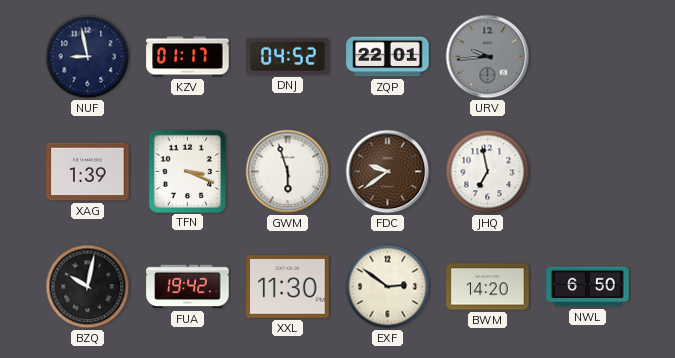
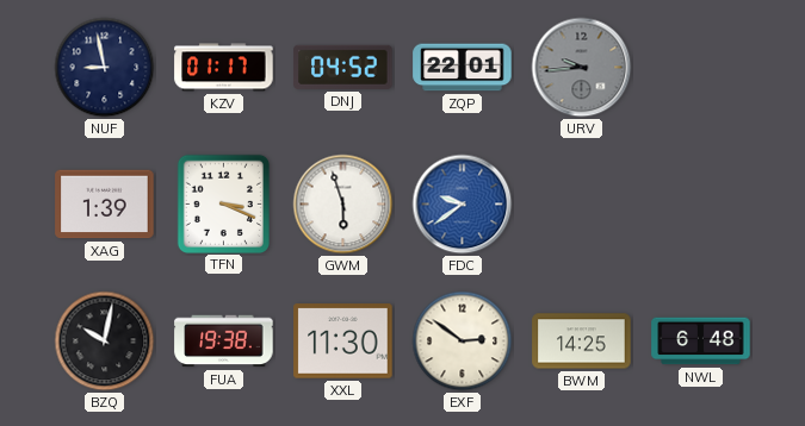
FDC dial: brown -> blue (463, 205)
JHQ: 6:58 -> none (488, 172)
FUA: 19:42 -> 19:38 (224, 342)
BWM: 14:20 -> 14:25 (582, 342)
NWL: 6:50 -> 6:48 (701, 342)
